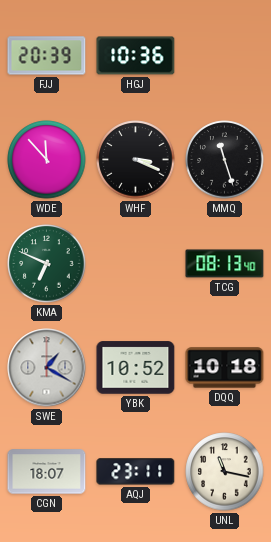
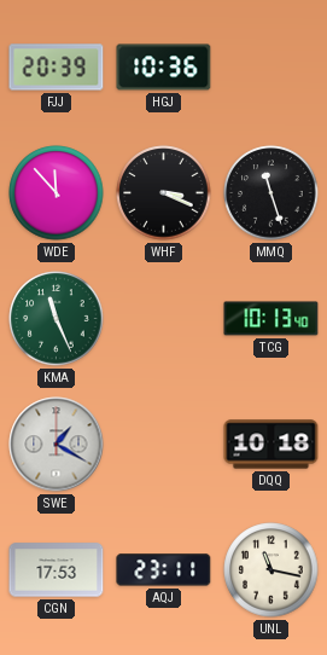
KMA: 6:49 -> 11:26 (57, 319)
TCG: 08:13 -> 10:13 (271, 319)
YBK: 10:52 -> none (136, 368)
CGN: 18:07 -> 17:53 (57, 570)
